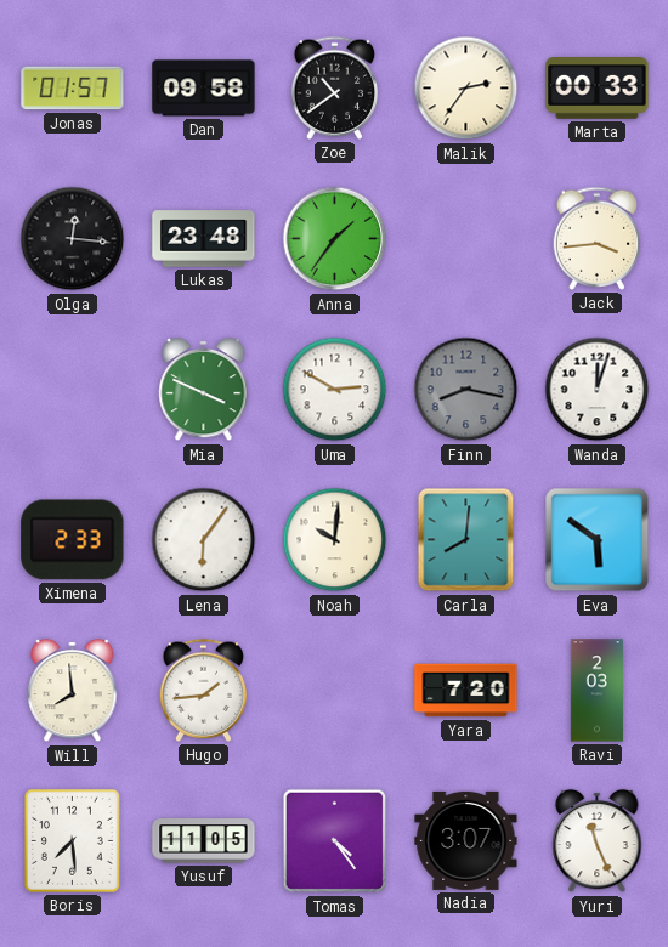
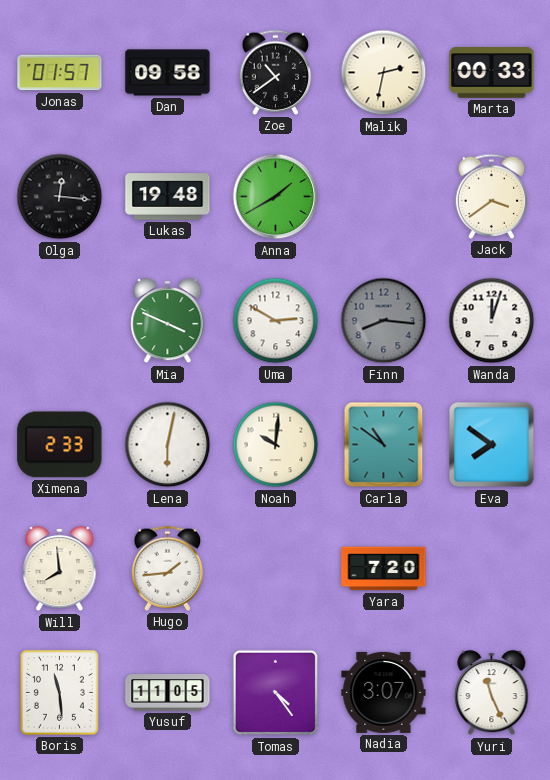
Malik: 2:36 -> 2:32 (384, 73)
Lukas: 23:48 -> 19:48 (168, 197)
Anna: 1:36 -> 1:40 (276, 197)
Jack: 3:44 -> 3:39 (492, 196)
Finn: 8:17 -> 8:16 (384, 321)
Lena: 6:06 -> 6:02 (168, 445)
Carla: 8:01 -> 10:51 (384, 445)
Eva: 5:51 -> 7:51 (492, 445)
Ravi: 2:03 -> none (596, 691)
Boris: 7:29 -> 11:29 (59, 692)
